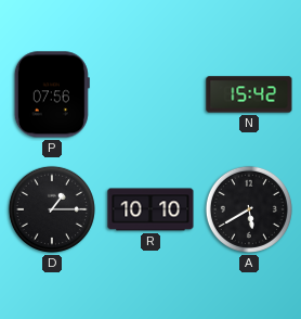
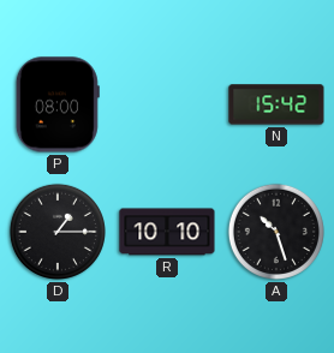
P: 07:56 -> 08:00 (58, 104)
A: 5:40 -> 10:27 (276, 232)
